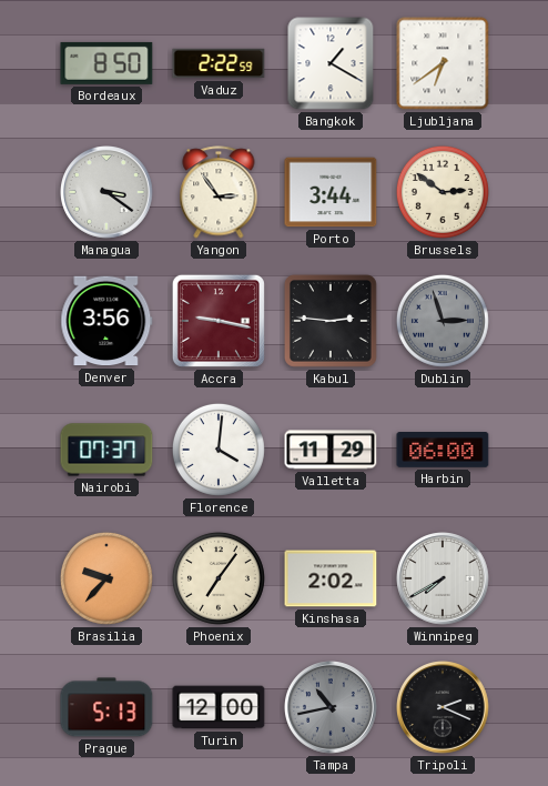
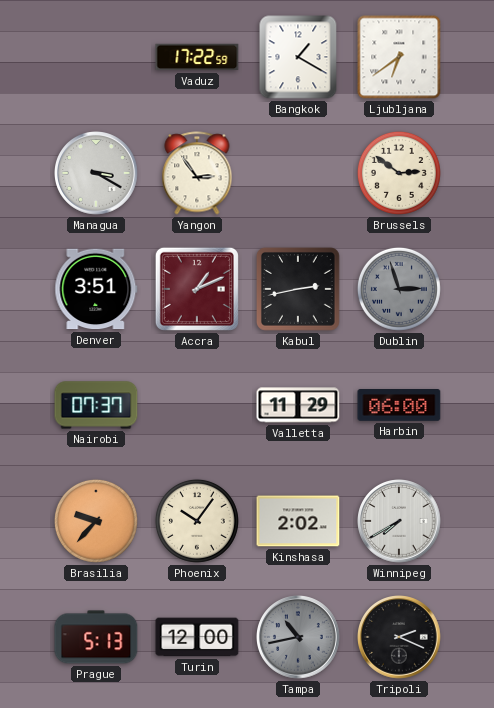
Bordeaux: 8:50 -> none (106, 63)
Vaduz: 2:22 -> 17:22 (197, 57)
Managua: 3:21 -> 3:20 (97, 174)
Porto: 3:44 -> none (331, 192)
Denver: 3:56 -> 3:51 (96, 289)
Accra: 9:17 -> 1:11 (197, 289)
Kabul: 2:46 -> 2:43 (298, 289)
Florence: 4:01 -> none (219, 450)
Phoenix: 7:06 -> 10:06 (197, 521)
